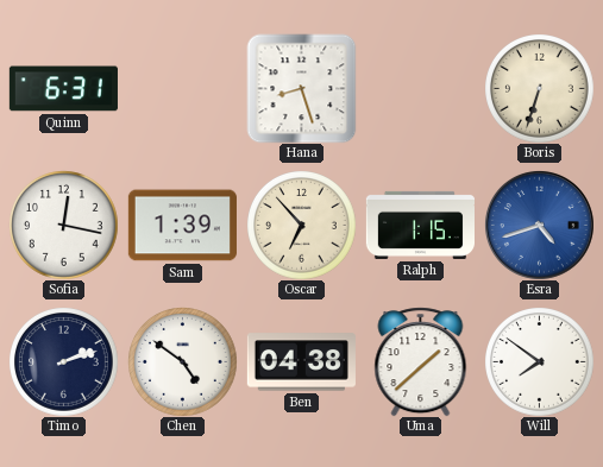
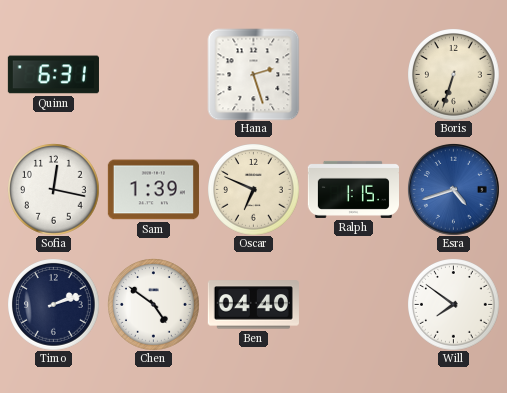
Hana: 8:27 -> 2:27 (253, 74)
Oscar: 6:53 -> 6:49 (254, 190)
Ben: 04:38 -> 04:40 (253, 305)
Uma: 1:38 -> none (421, 361)
